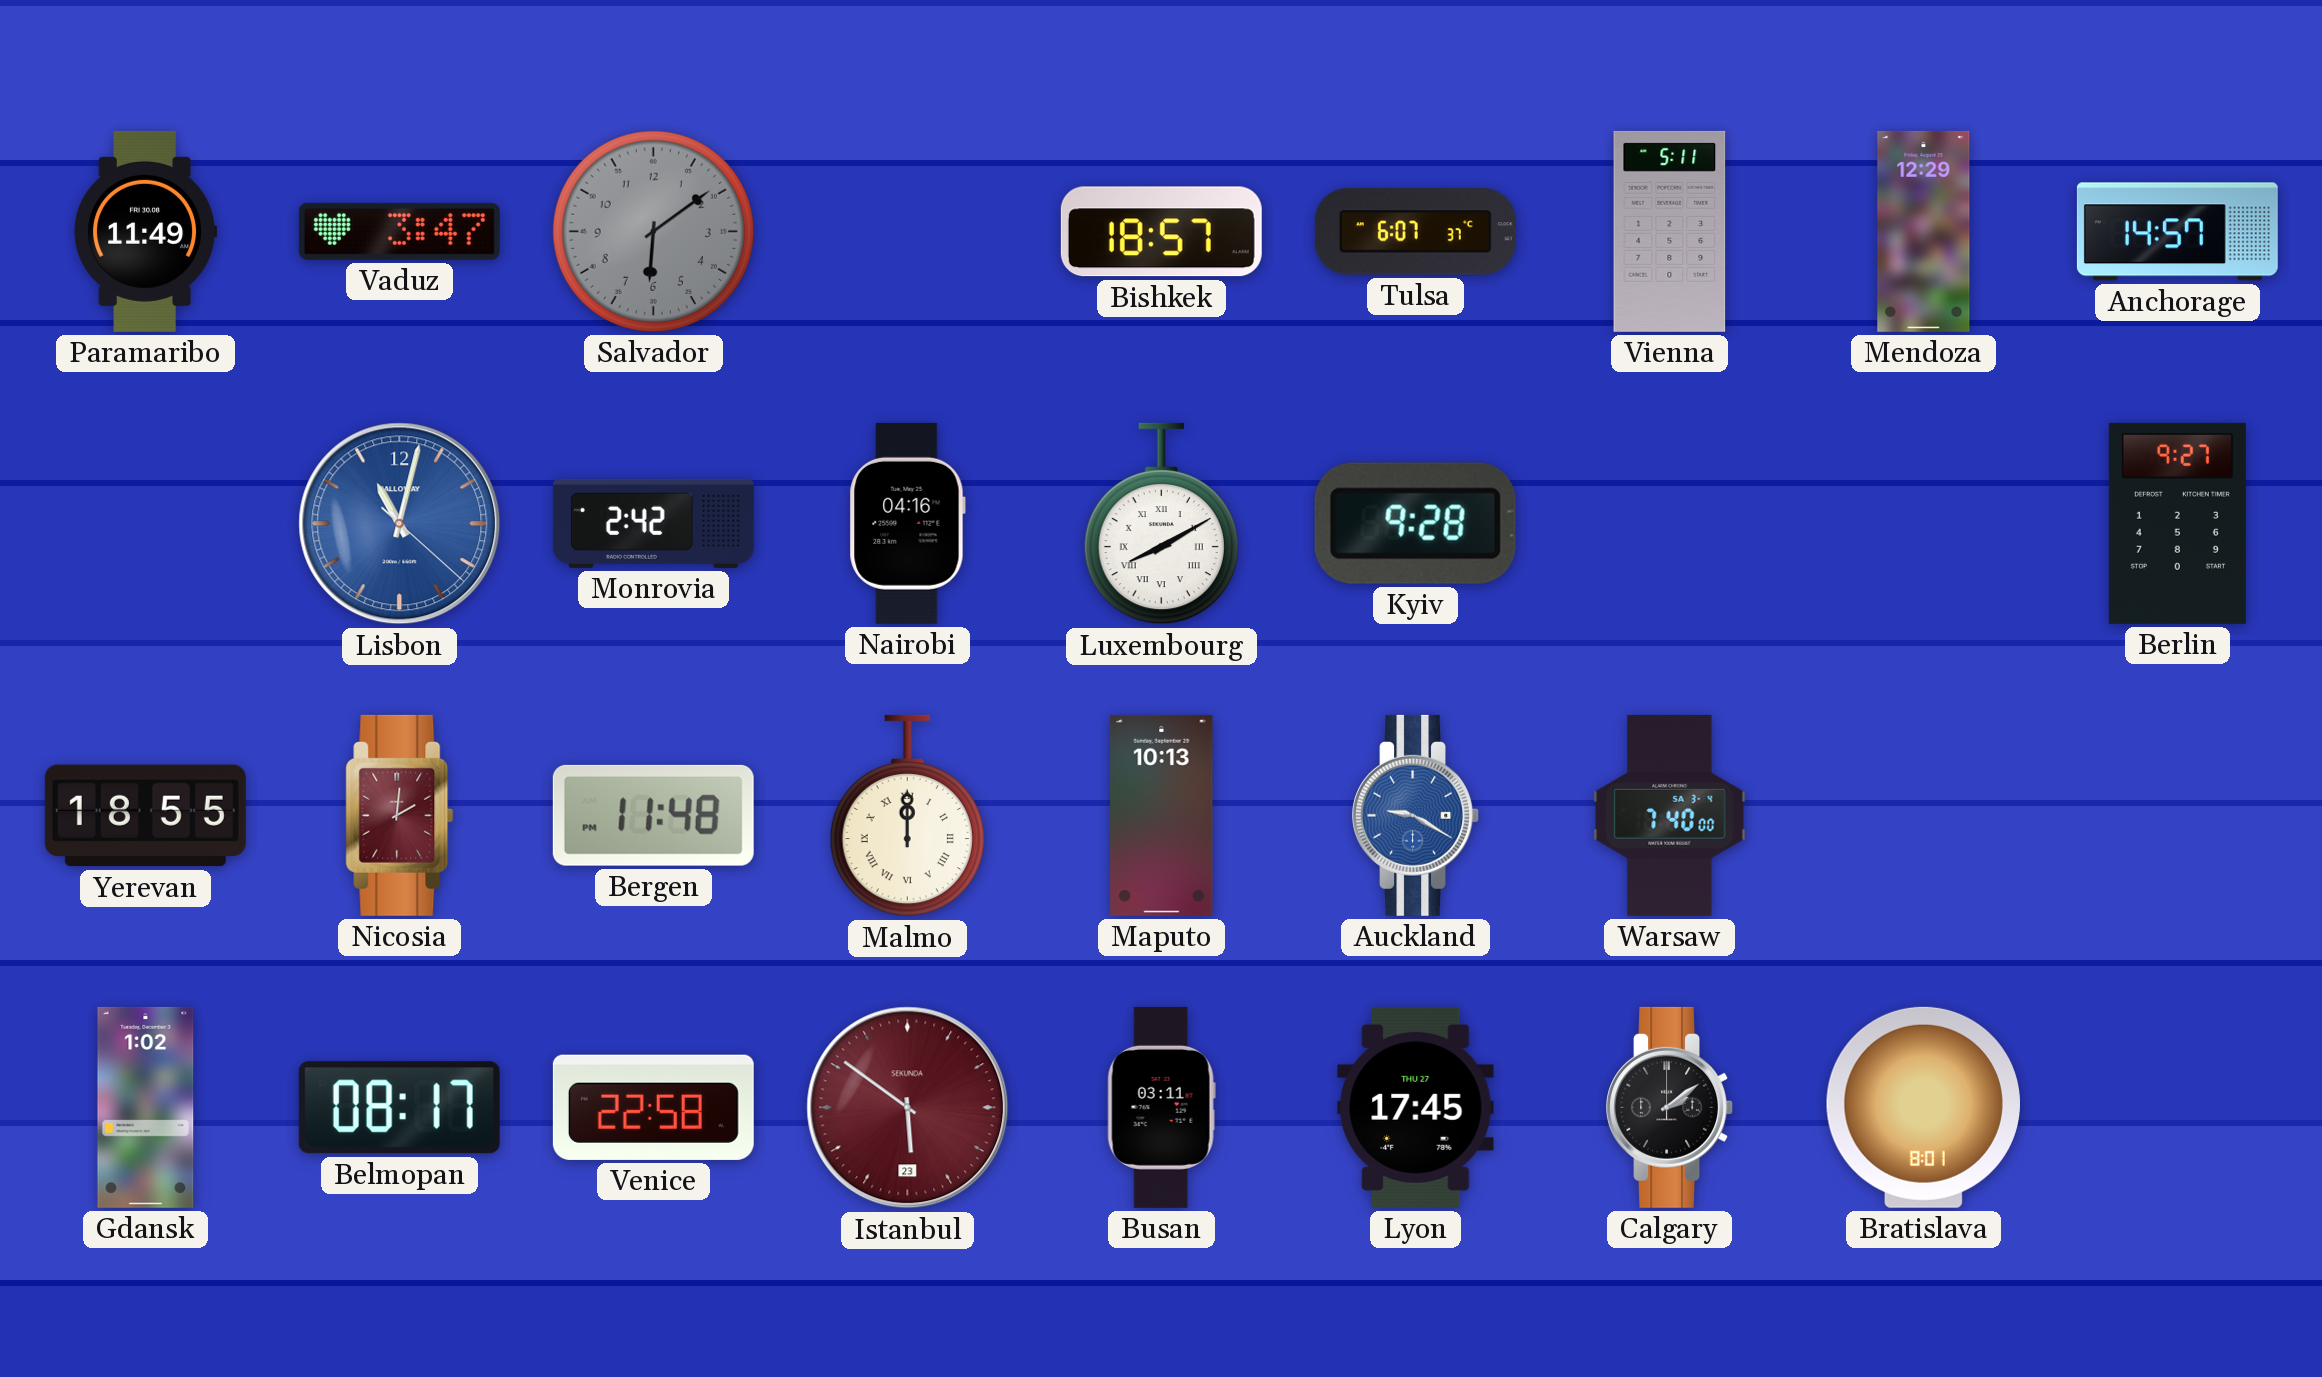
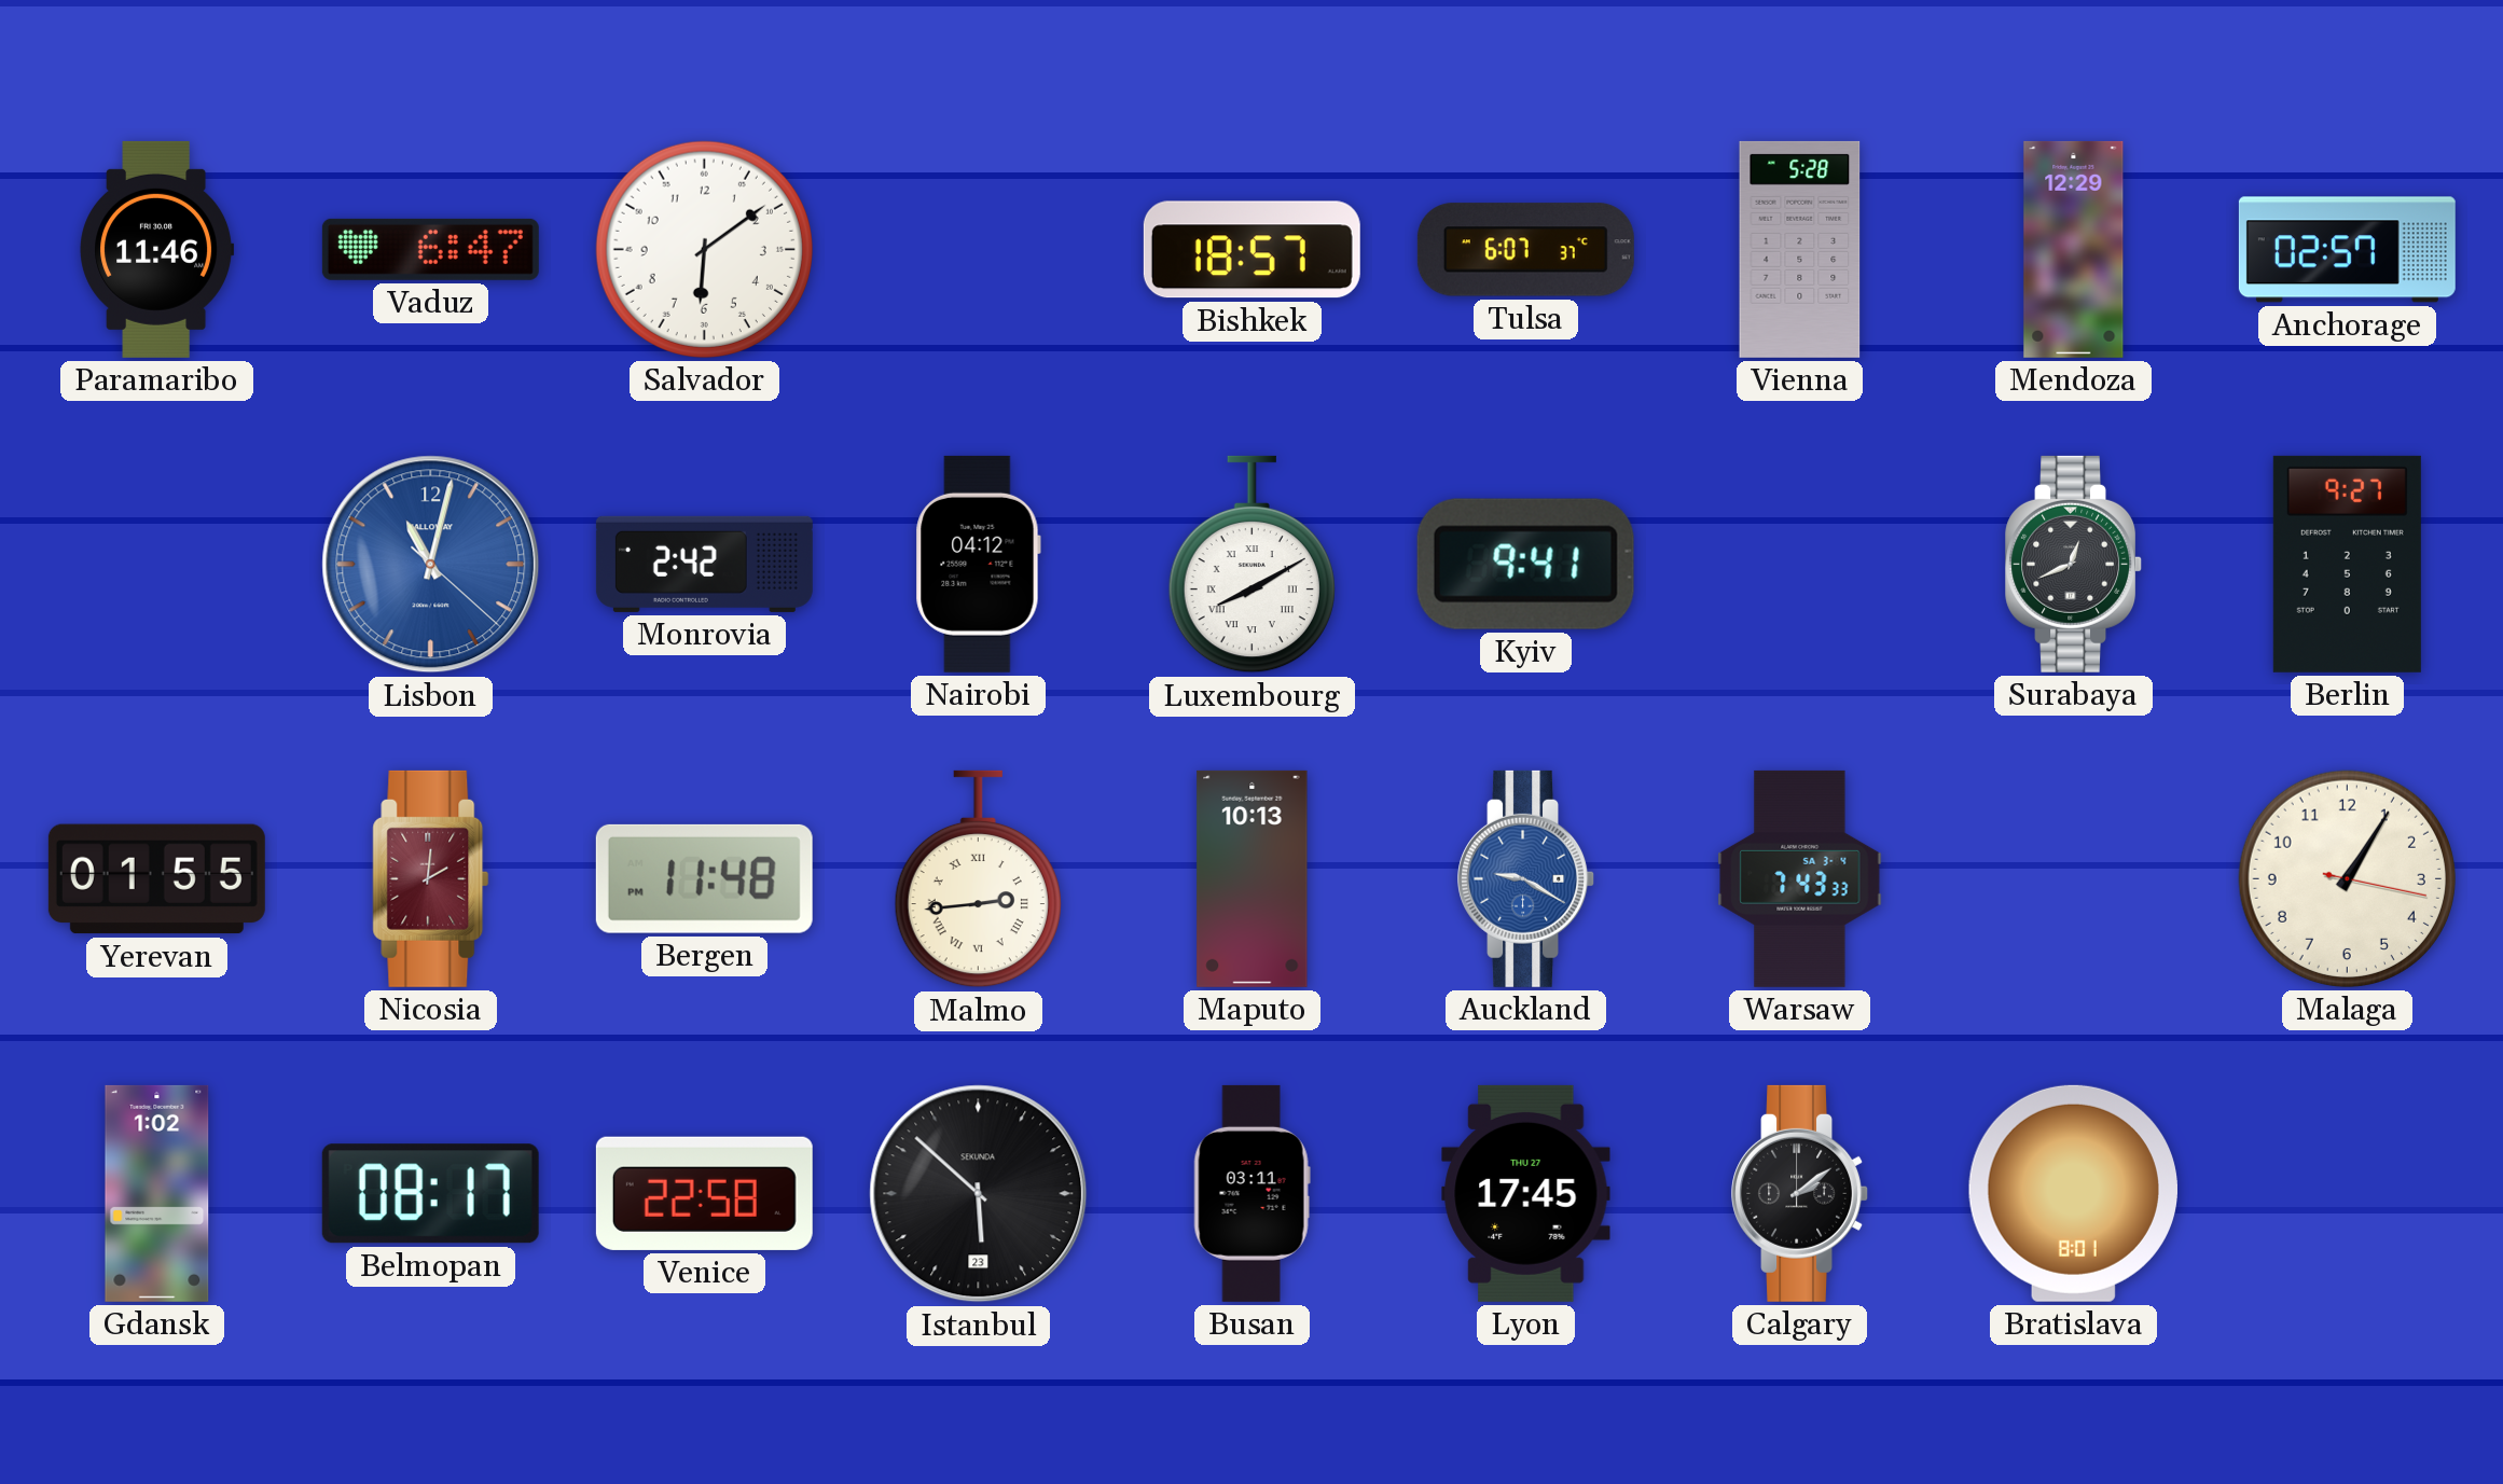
Paramaribo: 11:49 -> 11:46 (157, 249)
Vaduz: 3:47 -> 6:47 (430, 249)
Salvador dial: grey -> white (704, 249)
Vienna: 5:11 -> 5:28 (1800, 249)
Anchorage: 14:57 -> 02:57 (2347, 250)
Nairobi: 04:16 -> 04:12 (978, 564)
Kyiv: 9:28 -> 9:41 (1525, 564)
Surabaya: none -> 12:41 (2074, 564)
Yerevan: 18:55 -> 01:55 (156, 879)
Malmo: 12:00 -> 2:44 (978, 879)
Warsaw: 7:40 -> 7:43 (1800, 878)
Malaga: none -> 1:05 (2347, 878)
Istanbul: 5:51 -> 5:52 (979, 1194)
Istanbul dial: burgundy -> black (979, 1194)
